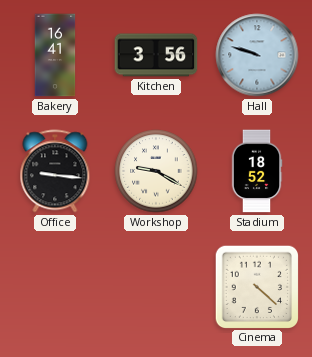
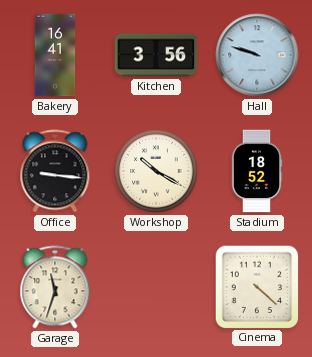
Workshop: 9:20 -> 10:20 (156, 171)
Garage: none -> 11:33 (55, 287)
